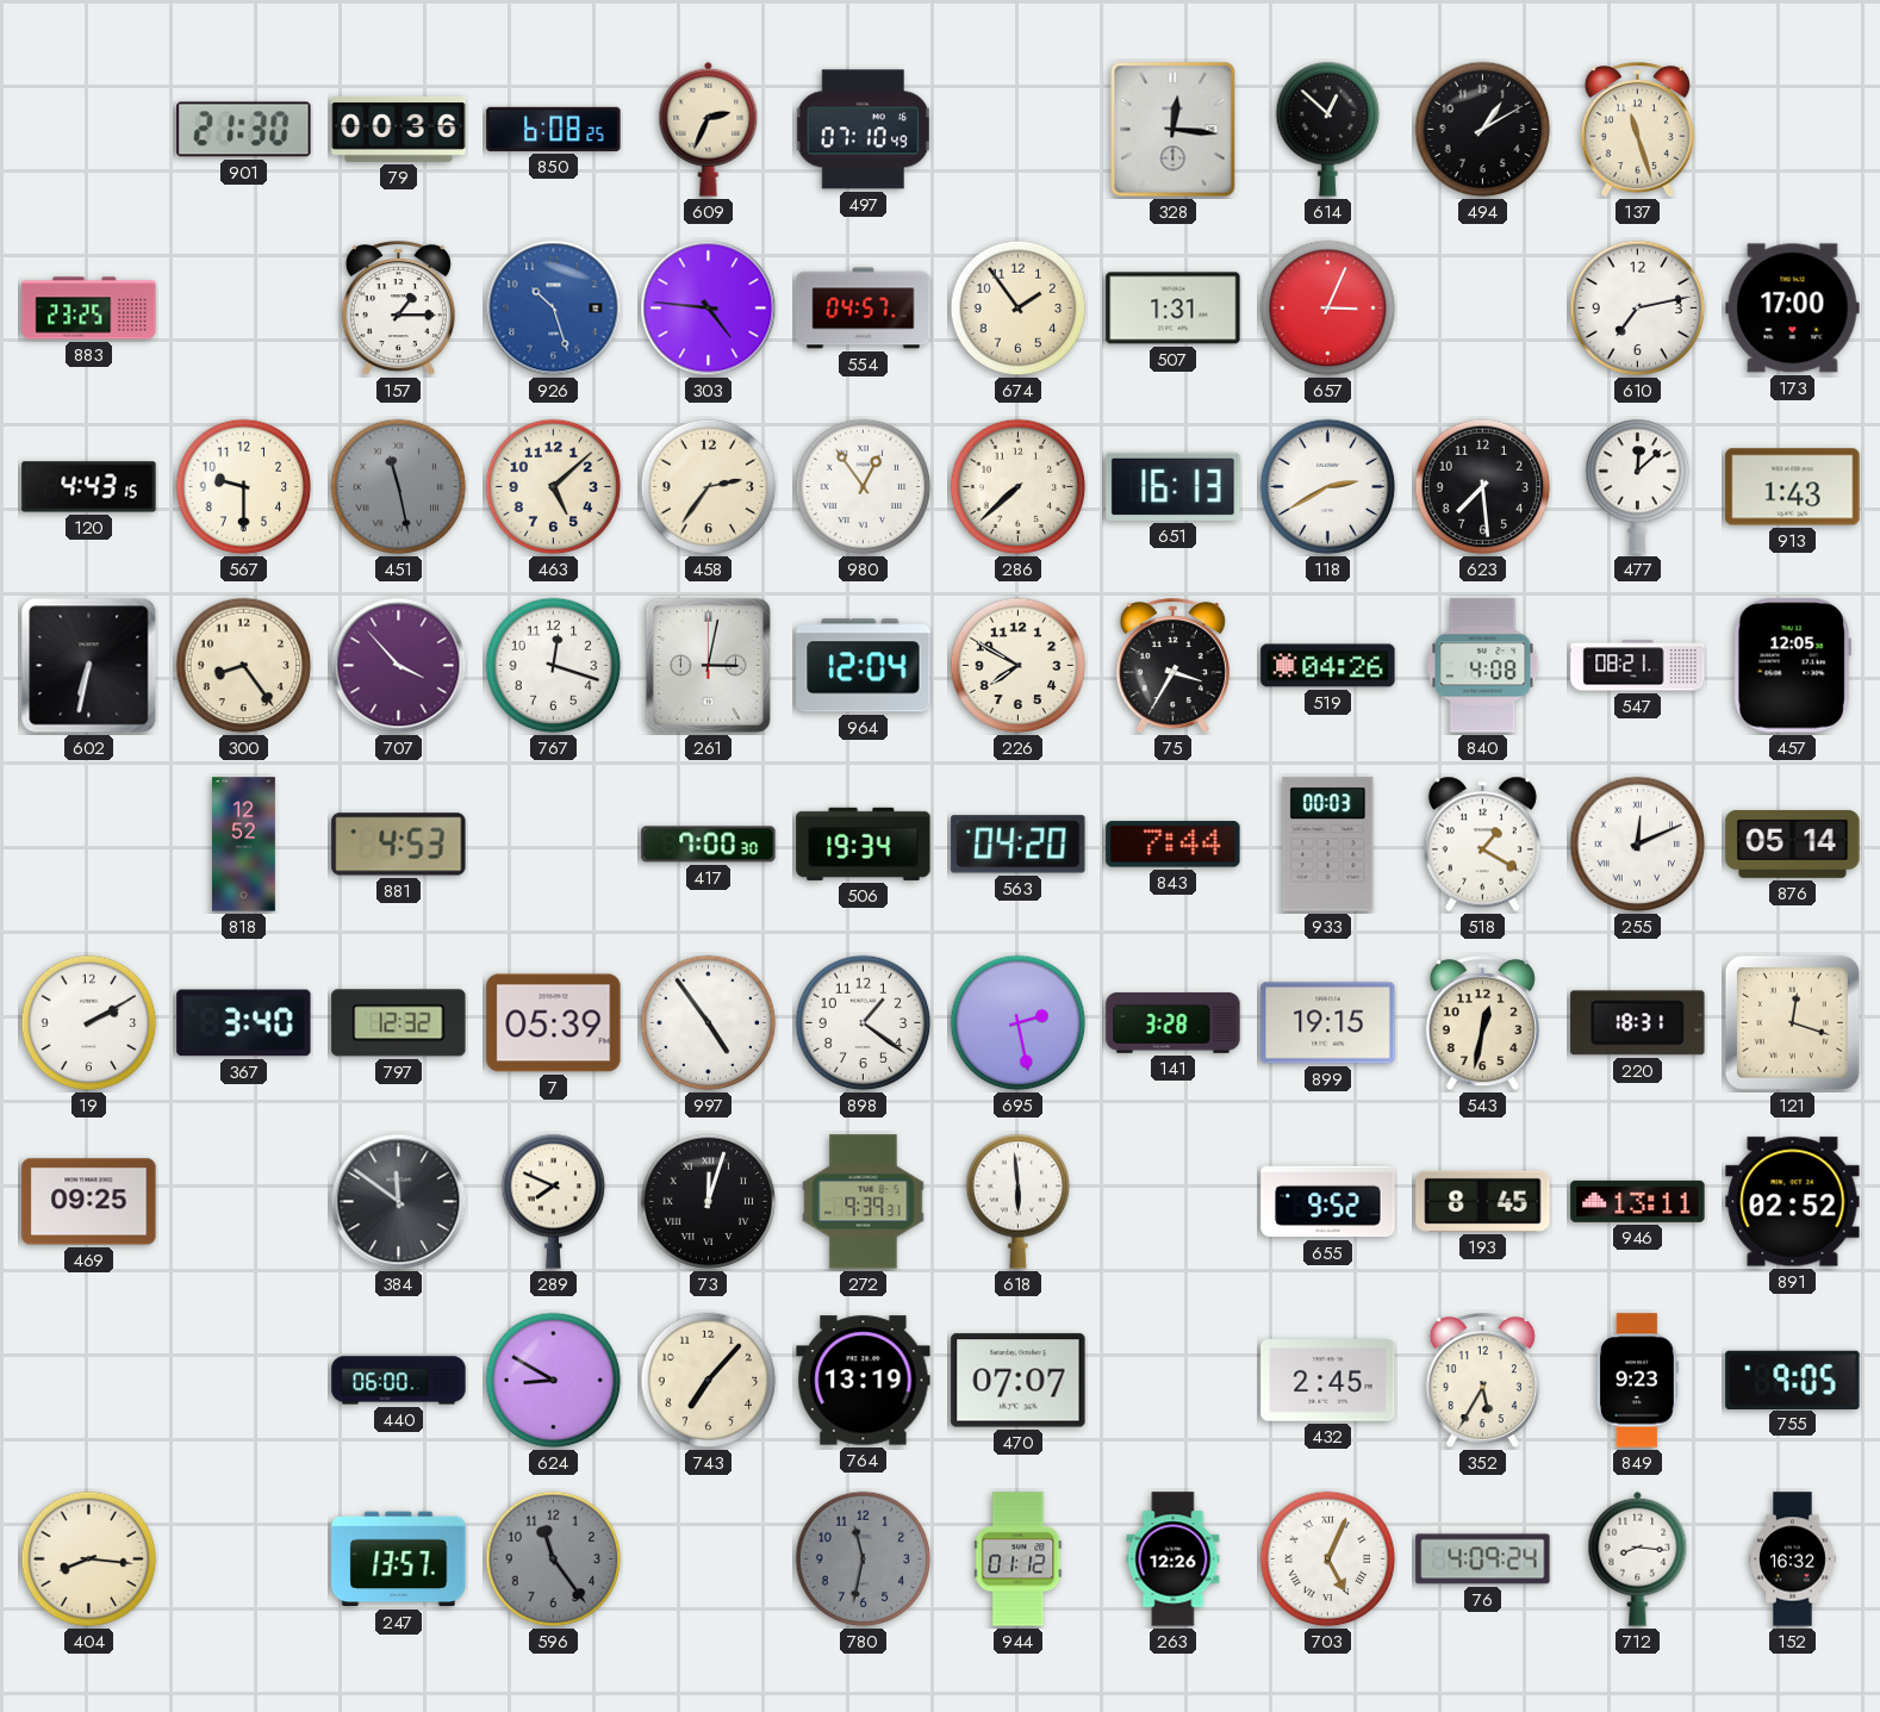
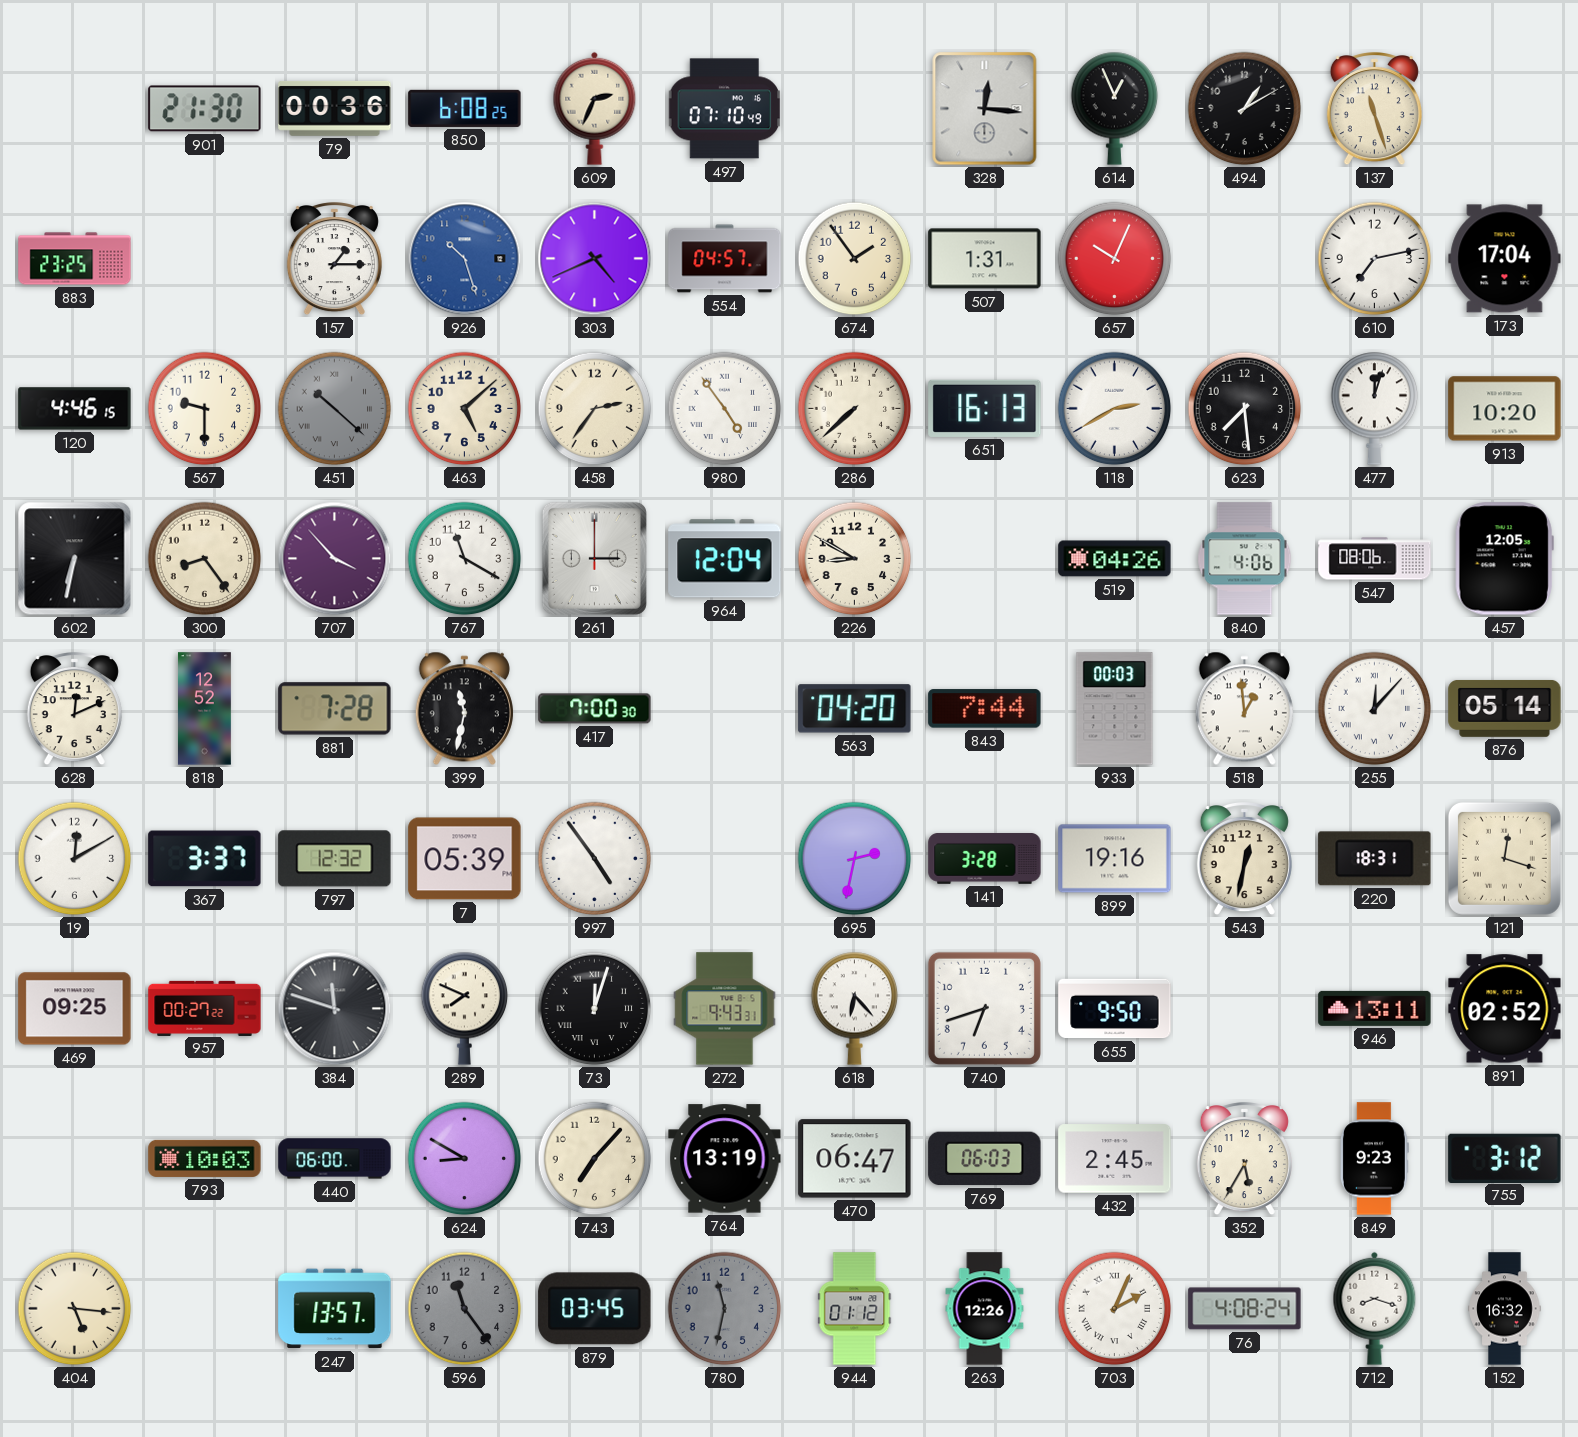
614: 12:52 -> 12:56 (1115, 108)
303: 4:46 -> 4:41 (595, 259)
657: 3:04 -> 10:04 (1115, 259)
173: 17:00 -> 17:04 (1505, 259)
120: 4:43 -> 4:46 (75, 409)
451: 11:28 -> 10:22 (335, 409)
980: 12:54 -> 4:54 (725, 409)
477: 12:08 -> 12:03 (1375, 408)
913: 1:43 -> 10:20 (1505, 409)
767: 12:18 -> 11:20 (465, 559)
261: 3:02 -> 3:00 (594, 558)
226: 7:50 -> 8:50 (855, 559)
75: 3:35 -> none (1172, 667)
840: 4:08 -> 4:06 (1245, 559)
547: 08:21 -> 08:06 (1375, 559)
628: none -> 12:11 (74, 710)
881: 4:53 -> 7:28 (335, 709)
399: none -> 11:32 (464, 709)
506: 19:34 -> none (864, 843)
518: 1:20 -> 12:59 (1244, 709)
255: 12:11 -> 12:07 (1375, 709)
19: 2:10 -> 12:10 (75, 859)
367: 3:40 -> 3:37 (205, 859)
898: 1:21 -> none (864, 1023)
695: 2:28 -> 2:32 (855, 859)
899: 19:15 -> 19:16 (1115, 859)
957: none -> 00:27 (205, 1008)
384: 11:51 -> 11:48 (335, 1009)
272: 9:39 -> 9:43 (725, 1009)
618: 5:59 -> 6:23 (855, 1008)
740: none -> 6:42 (984, 1008)
655: 9:52 -> 9:50 (1115, 1009)
193: 8:45 -> none (1483, 1201)
793: none -> 10:03 (205, 1158)
470: 07:07 -> 06:47 (855, 1159)
769: none -> 06:03 (985, 1159)
755: 9:05 -> 3:12 (1505, 1158)
404: 8:16 -> 5:16 (75, 1309)
879: none -> 03:45 (595, 1309)
703: 5:04 -> 2:04 (1115, 1309)
76: 4:09 -> 4:08 (1245, 1309)
712: 8:16 -> 8:18 (1375, 1308)
